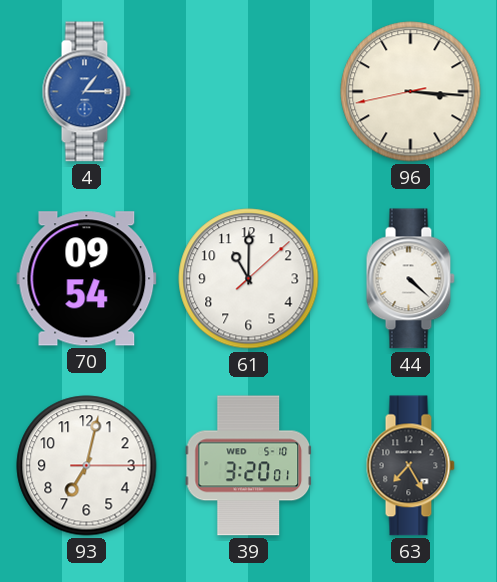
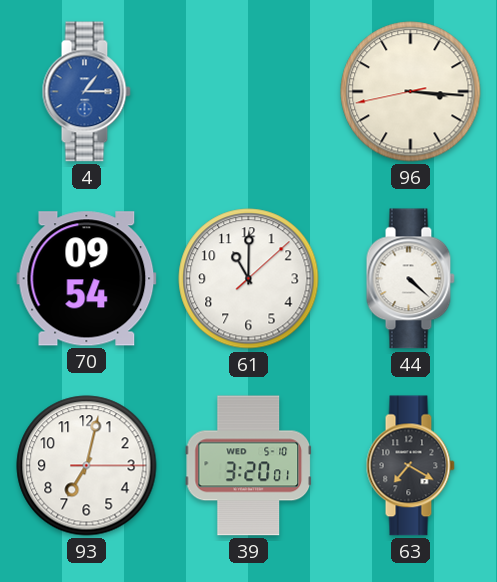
63: 7:25 -> 7:20 (410, 466)
